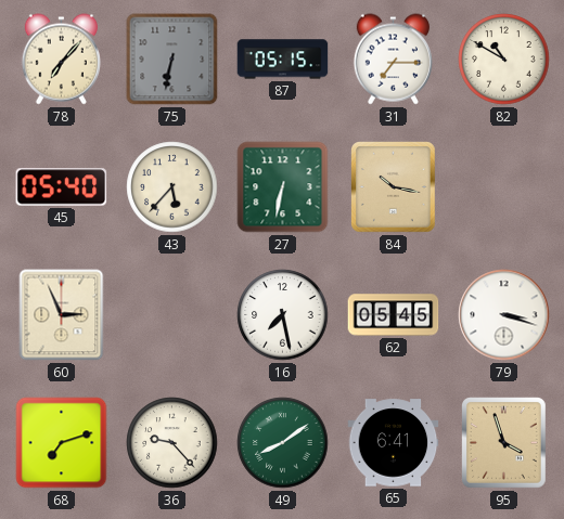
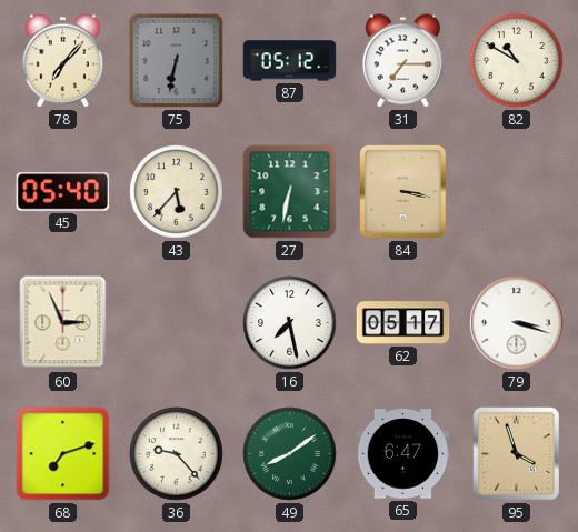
87: 05:15 -> 05:12 (290, 61)
84: 10:17 -> 3:17 (403, 192)
62: 05:45 -> 05:17 (403, 323)
65: 6:41 -> 6:47 (403, 454)
